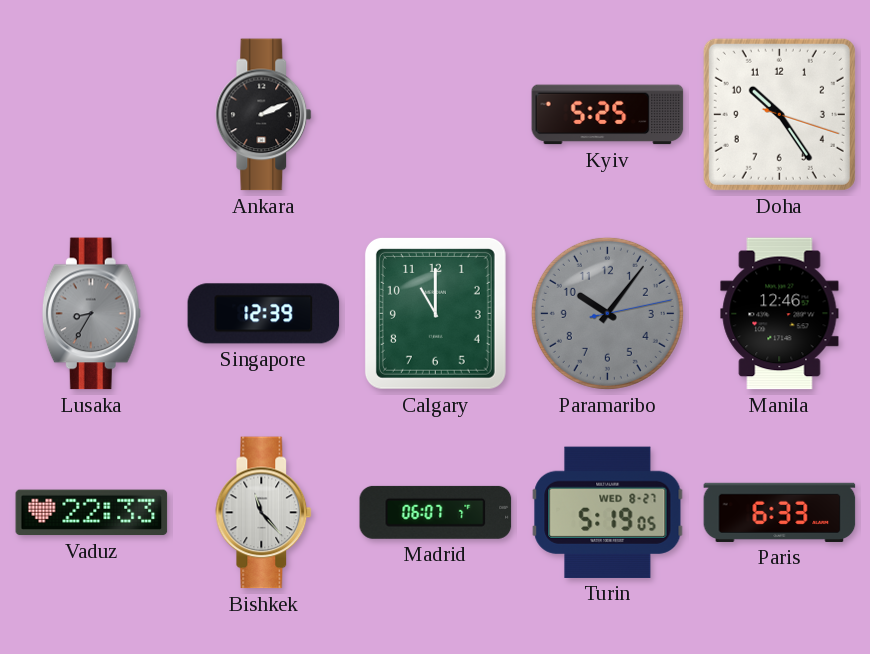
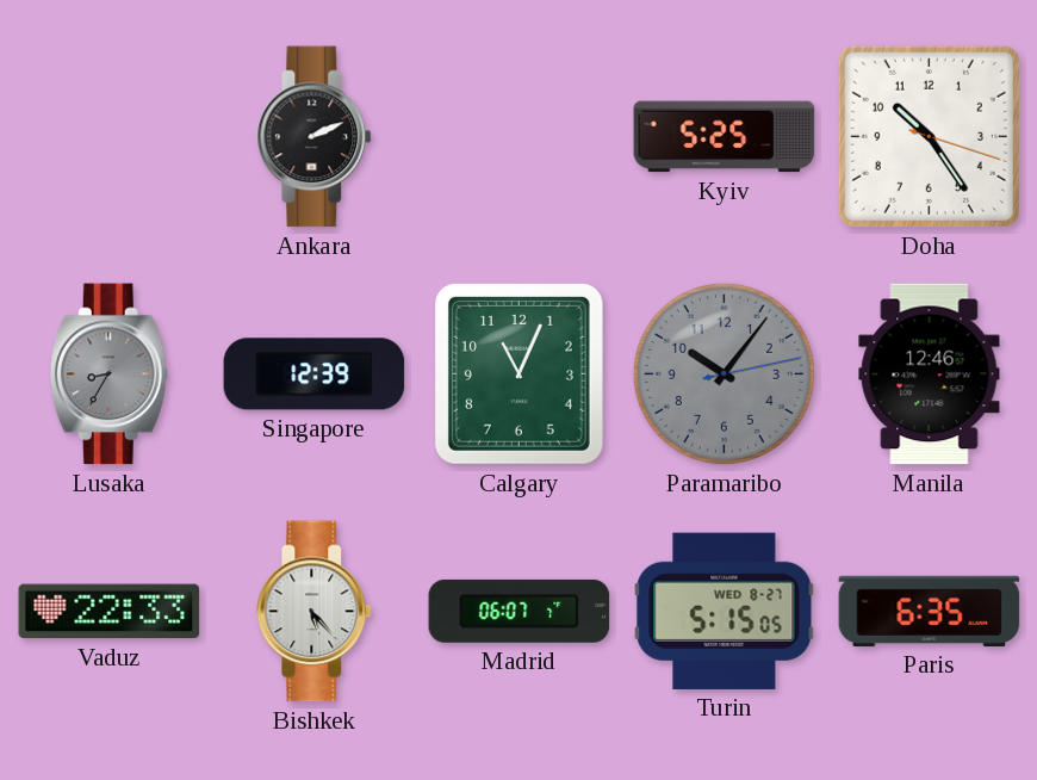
Calgary: 11:00 -> 11:04 (518, 373)
Bishkek: 11:23 -> 5:23 (315, 612)
Turin: 5:19 -> 5:15 (725, 611)
Paris: 6:33 -> 6:35 (930, 611)
